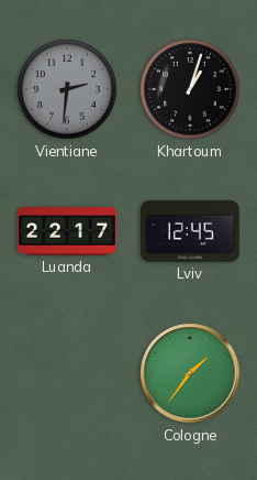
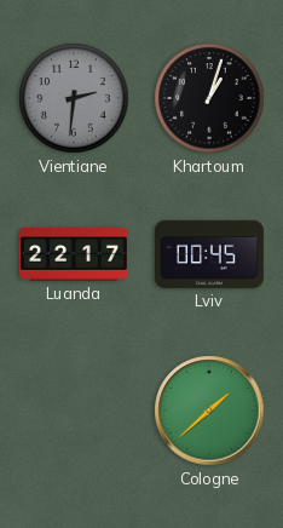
Lviv: 12:45 -> 00:45 (209, 254)
Cologne: 1:36 -> 1:38 (209, 411)
